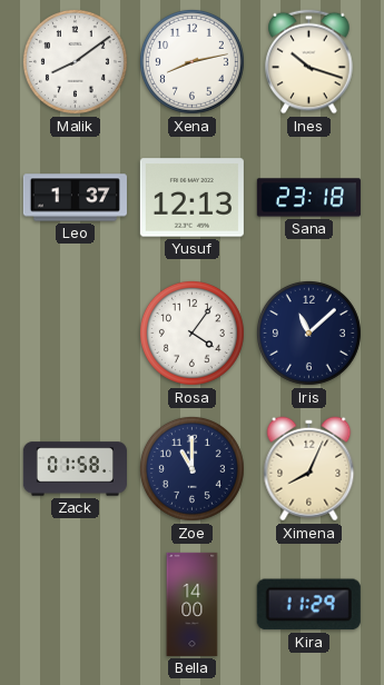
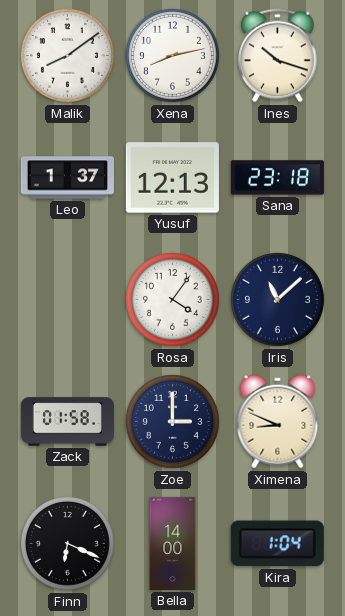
Zoe: 11:00 -> 3:00 (172, 421)
Ximena: 8:04 -> 8:49 (278, 422)
Finn: none -> 6:19 (67, 543)
Kira: 11:29 -> 1:04 (277, 544)
